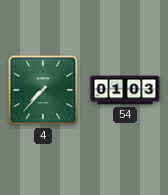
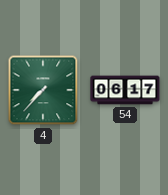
54: 01:03 -> 06:17 (125, 90)
